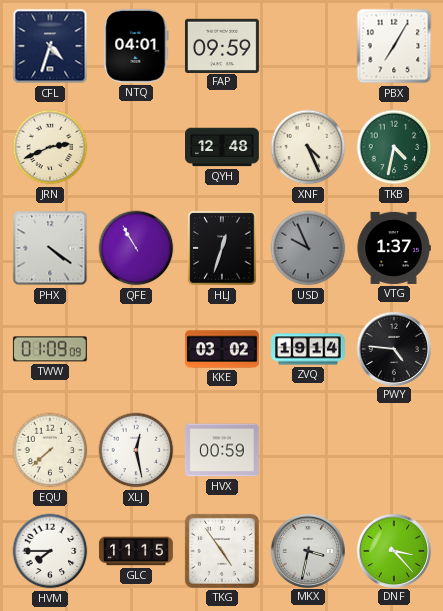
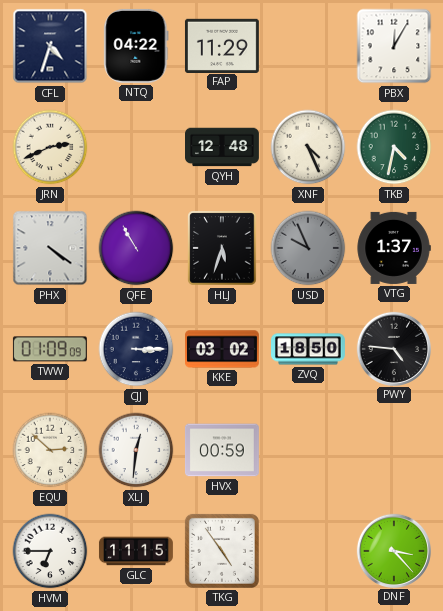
NTQ: 04:01 -> 04:22 (136, 46)
FAP: 09:59 -> 11:29 (222, 45)
PBX: 7:05 -> 12:05 (394, 46)
HLJ: 12:33 -> 5:33 (222, 248)
CJJ: none -> 3:15 (136, 349)
ZVQ: 19:14 -> 18:50 (309, 349)
EQU: 7:38 -> 2:52 (50, 450)
XLJ: 12:28 -> 12:31 (136, 450)
HVM: 7:45 -> 6:45 (50, 551)
MKX: 3:32 -> none (307, 550)
